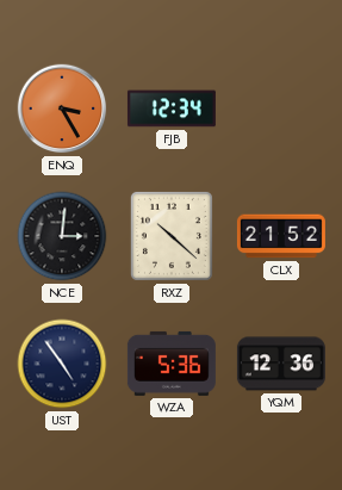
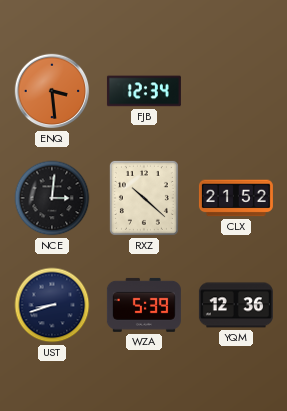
ENQ: 3:25 -> 3:29 (52, 91)
UST: 4:54 -> 8:42 (52, 305)
WZA: 5:36 -> 5:39 (144, 305)
